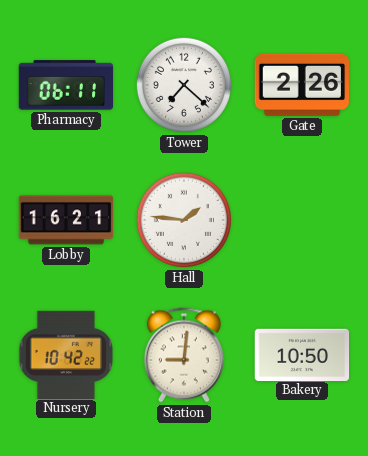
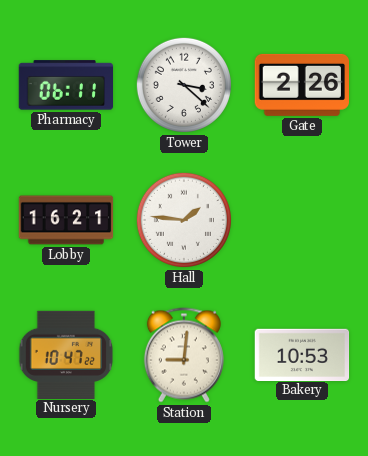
Tower: 7:22 -> 3:22 (184, 85)
Nursery: 10:42 -> 10:47 (66, 354)
Bakery: 10:50 -> 10:53 (302, 354)
